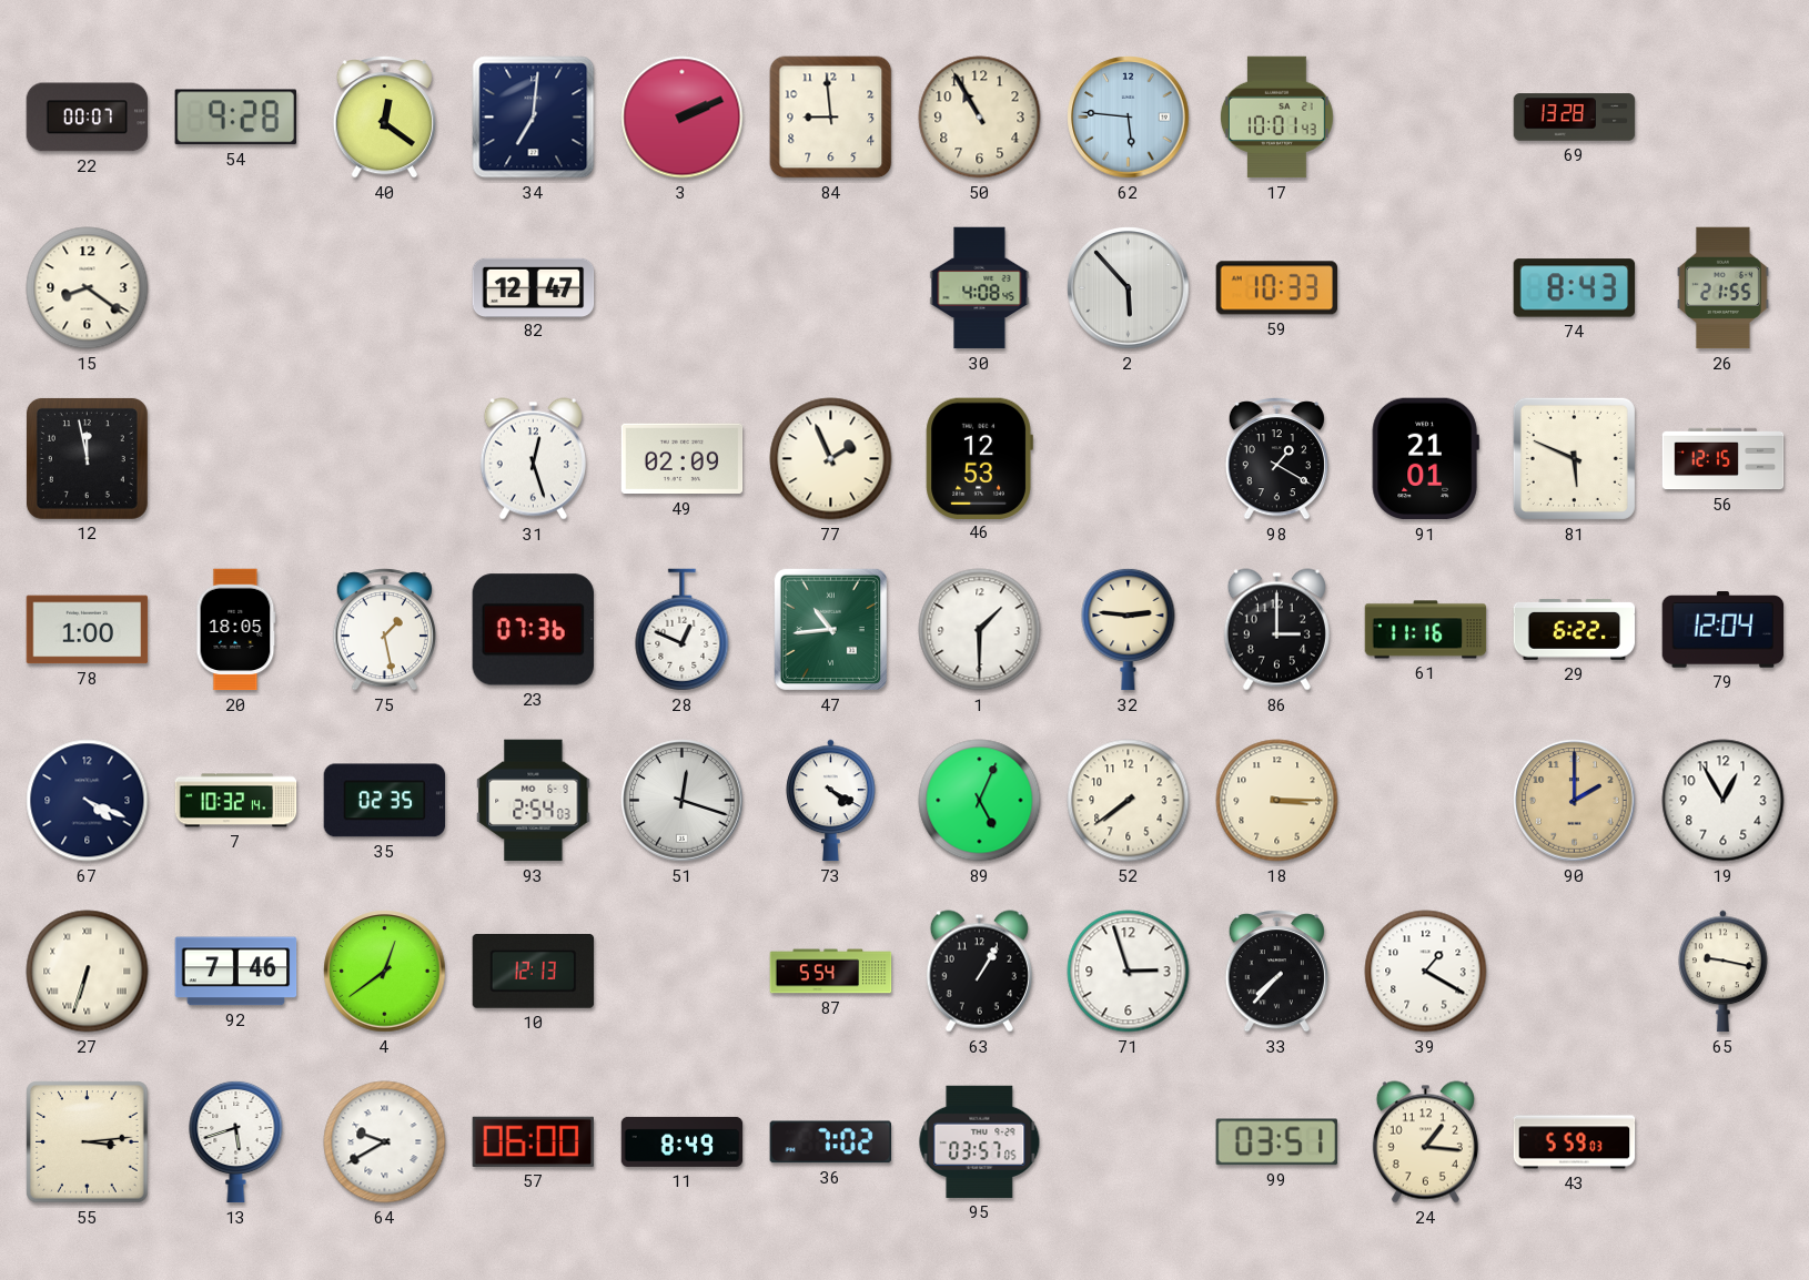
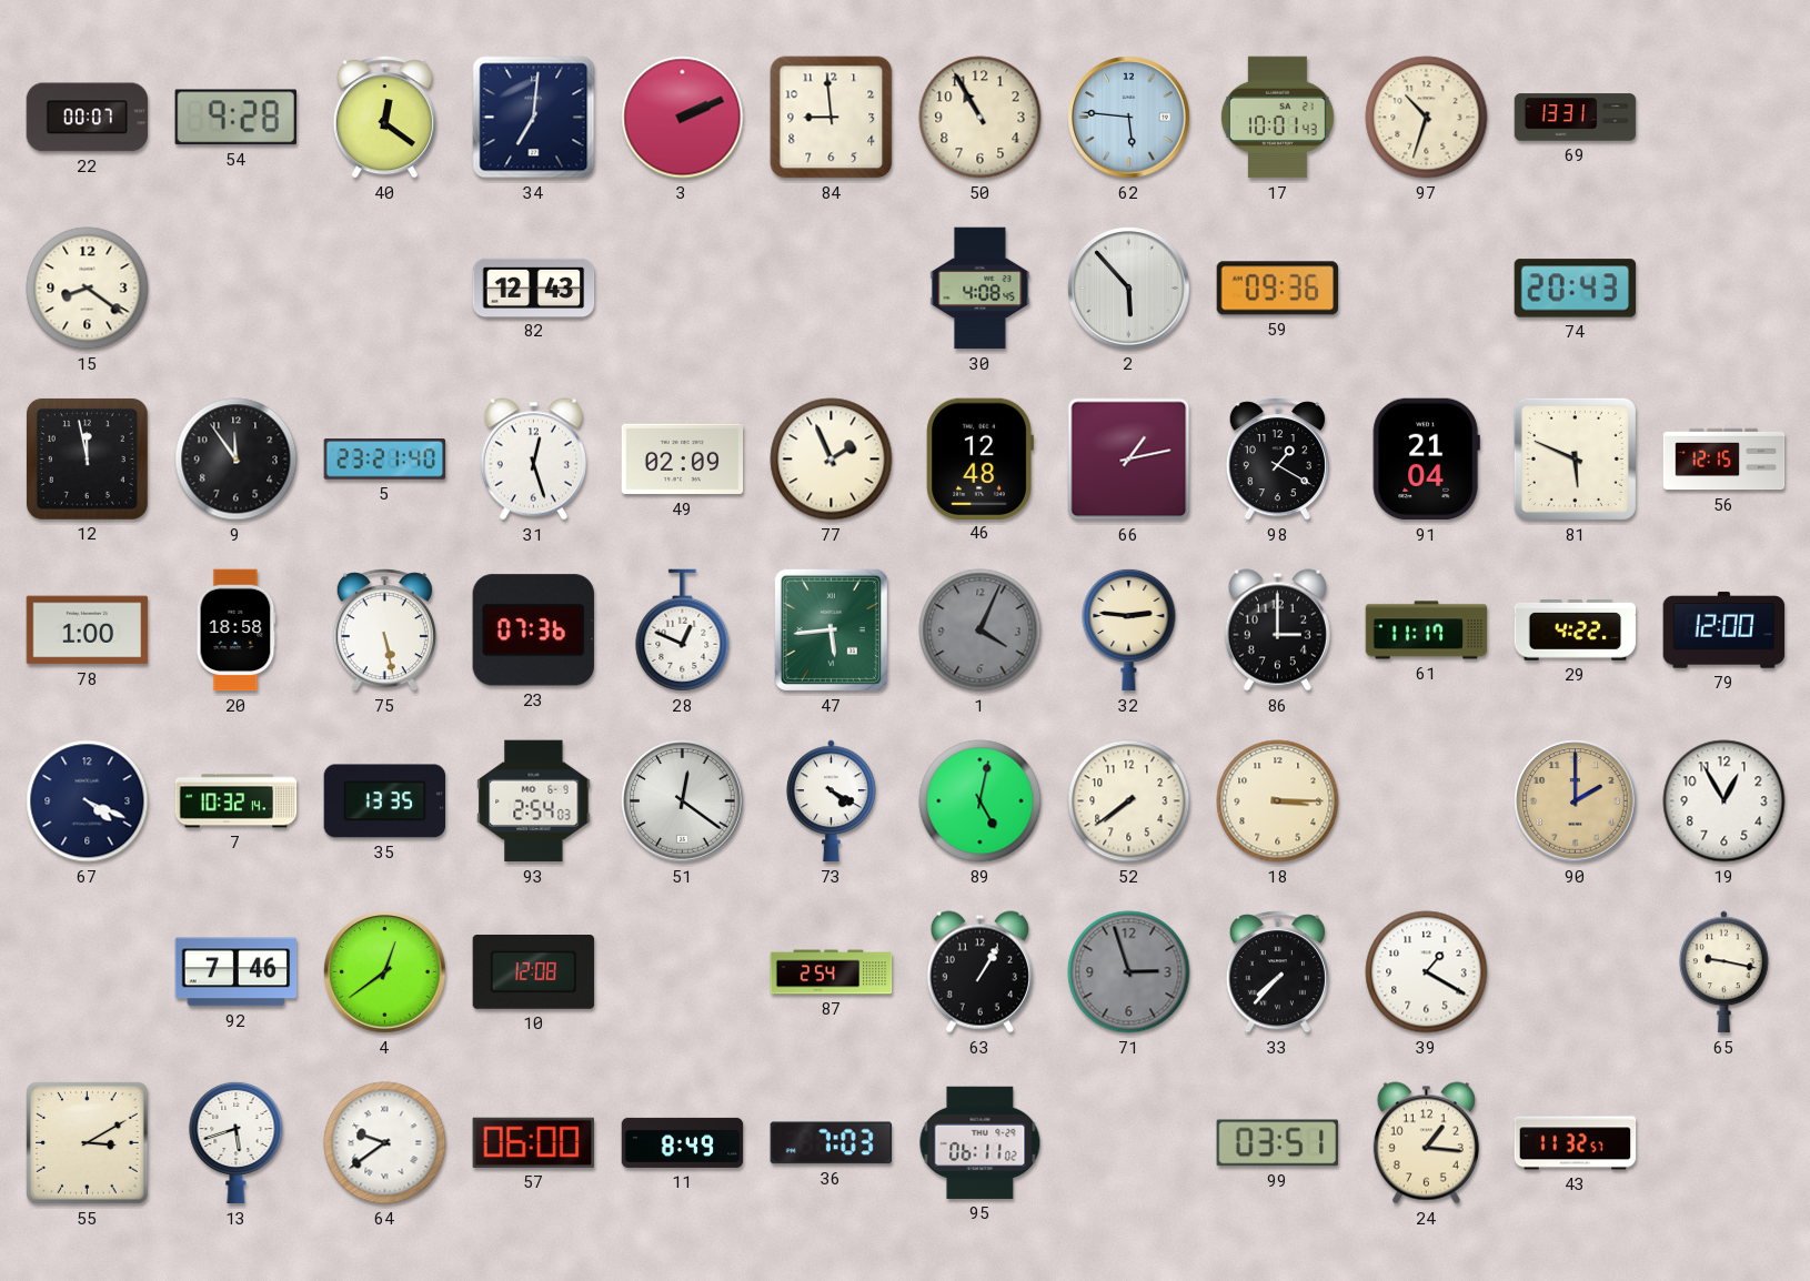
97: none -> 10:33 (1427, 118)
69: 13:28 -> 13:31 (1576, 118)
82: 12:47 -> 12:43 (534, 288)
59: 10:33 -> 09:36 (1278, 289)
74: 8:43 -> 20:43 (1576, 289)
26: 21:55 -> none (1722, 288)
9: none -> 11:54 (237, 460)
5: none -> 23:21 (385, 460)
46: 12:53 -> 12:48 (979, 458)
66: none -> 1:13 (1129, 460)
91: 21:01 -> 21:04 (1426, 460)
20: 18:05 -> 18:58 (237, 631)
75: 1:28 -> 5:28 (384, 631)
47: 10:44 -> 5:44 (831, 629)
1: 1:30 -> 4:04 (981, 631)
1 dial: white -> grey (981, 631)
61: 11:16 -> 11:17 (1427, 631)
29: 6:22 -> 4:22 (1576, 631)
79: 12:04 -> 12:00 (1724, 631)
35: 02:35 -> 13:35 (385, 801)
51: 12:18 -> 12:21 (683, 801)
89: 5:04 -> 5:02 (981, 801)
27: 6:33 -> none (88, 972)
10: 12:13 -> 12:08 (534, 972)
87: 5:54 -> 2:54 (832, 972)
71 dial: white -> grey (1129, 972)
55: 3:14 -> 3:10 (88, 1143)
64: 9:40 -> 9:39 (385, 1143)
36: 7:02 -> 7:03 (831, 1143)
95: 03:57 -> 06:11 (981, 1142)
43: 5:59 -> 11:32 (1576, 1143)
